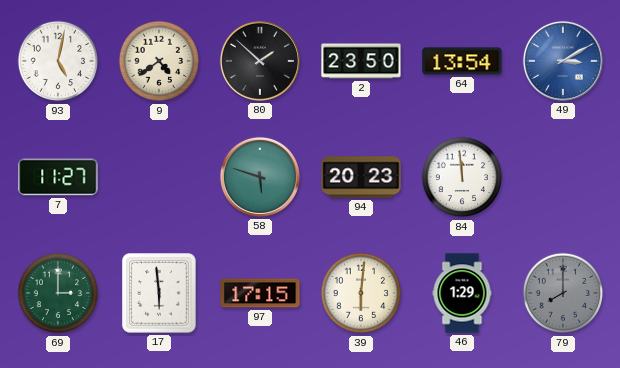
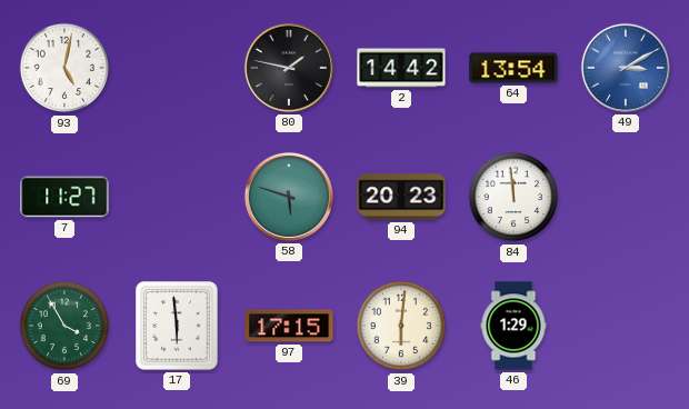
9: 4:39 -> none (159, 61)
80: 1:52 -> 1:47 (289, 68)
2: 23:50 -> 14:42 (401, 68)
69: 3:00 -> 3:55 (64, 326)
79: 8:00 -> none (563, 293)
